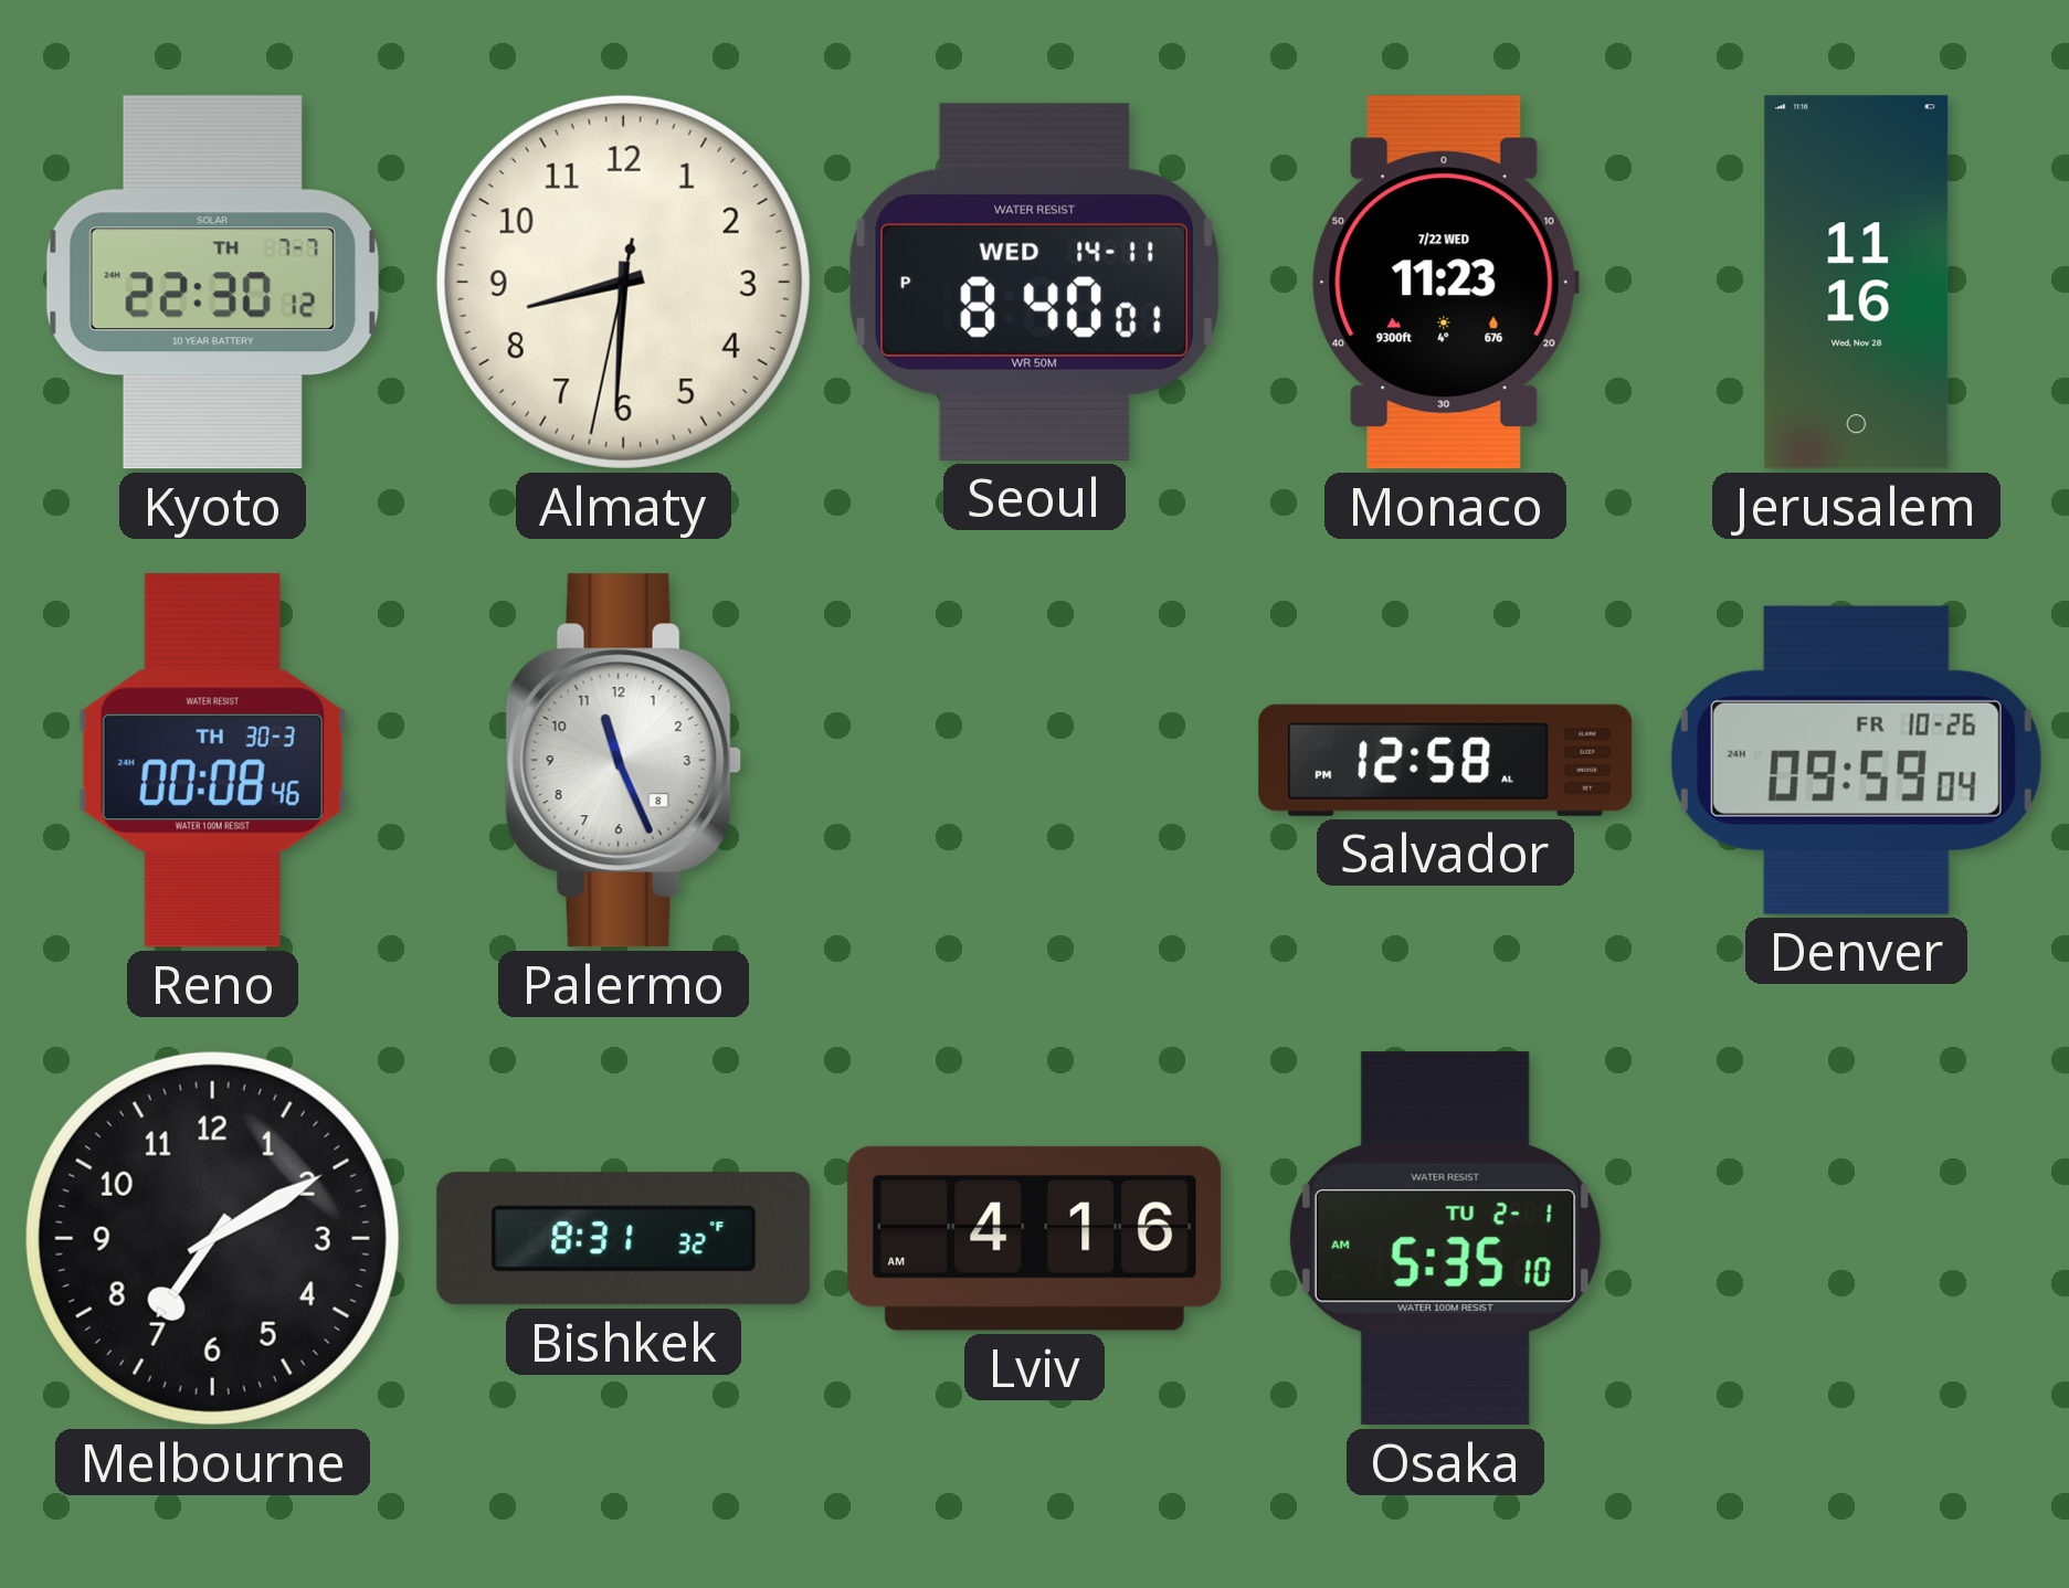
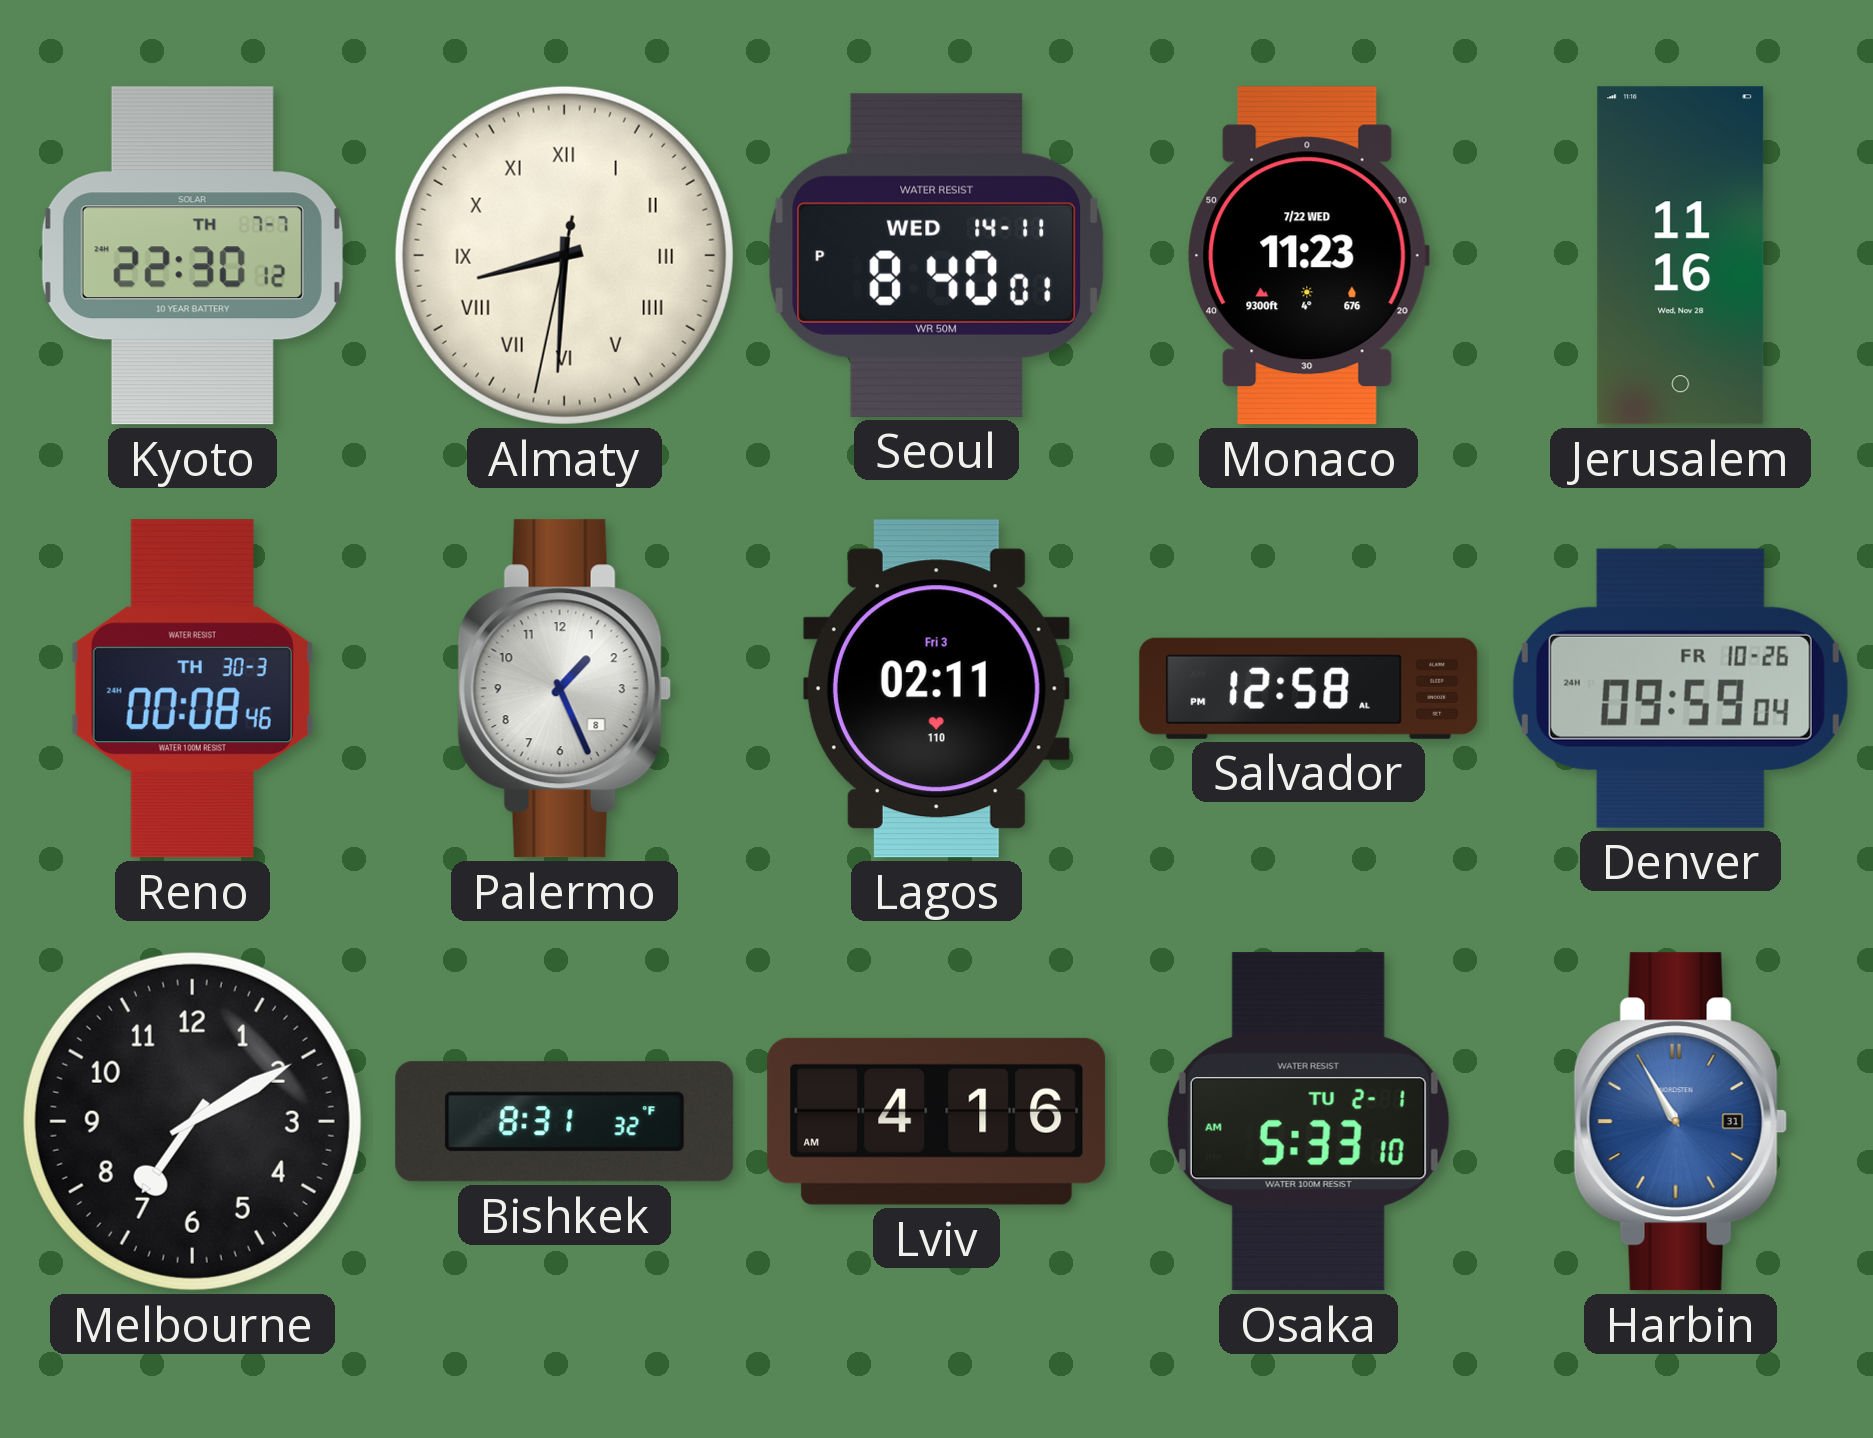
Almaty numerals: Arabic -> Roman (564, 255)
Palermo: 11:26 -> 1:26 (564, 689)
Lagos: none -> 02:11 (936, 689)
Osaka: 5:35 -> 5:33 (1308, 1122)
Harbin: none -> 10:55 (1680, 1122)
